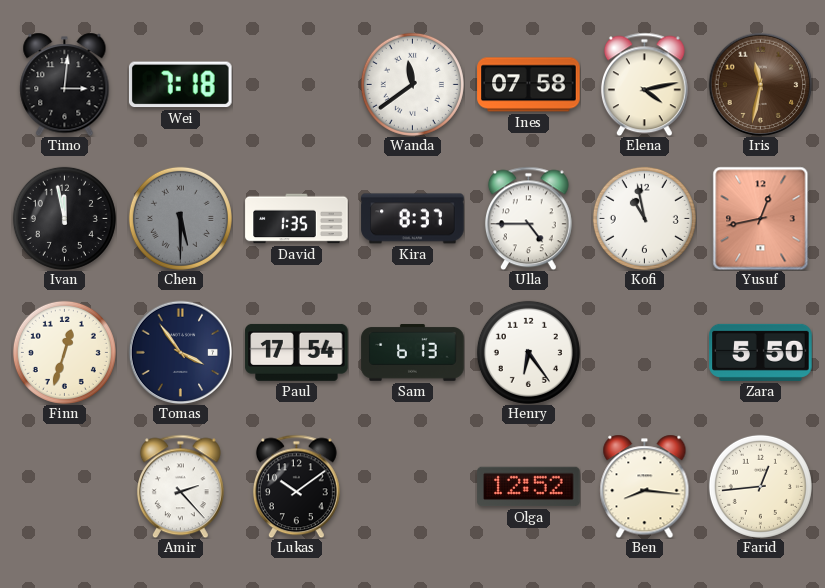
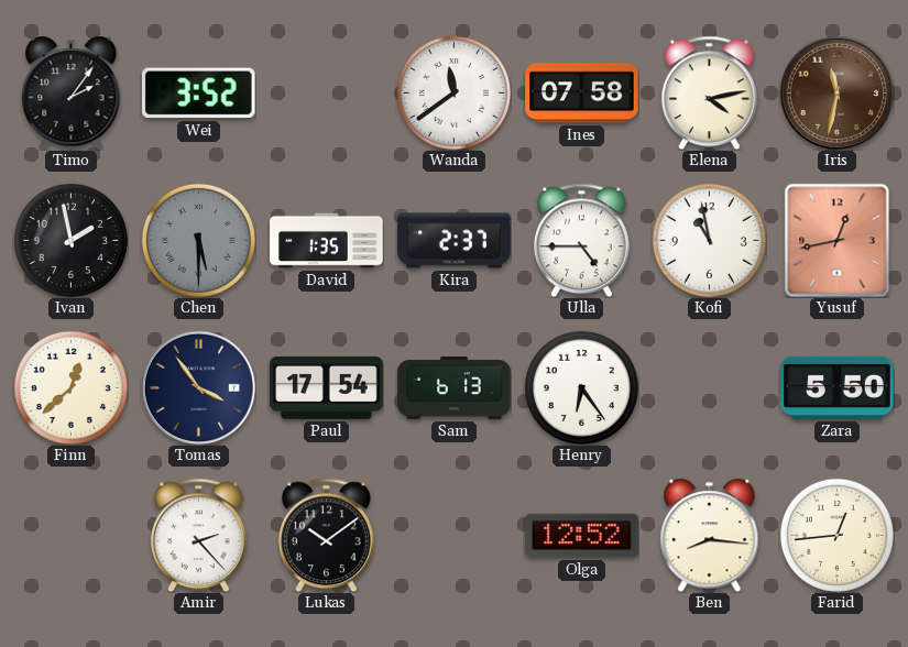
Timo: 3:01 -> 2:06 (72, 92)
Wei: 7:18 -> 3:52 (198, 94)
Ivan: 11:58 -> 1:58 (70, 240)
Kira: 8:37 -> 2:37 (455, 241)
Finn: 12:33 -> 12:38 (70, 387)
